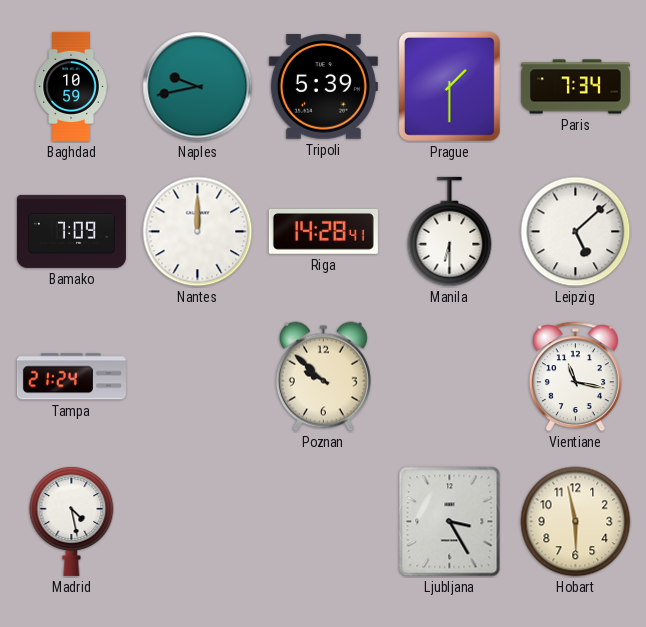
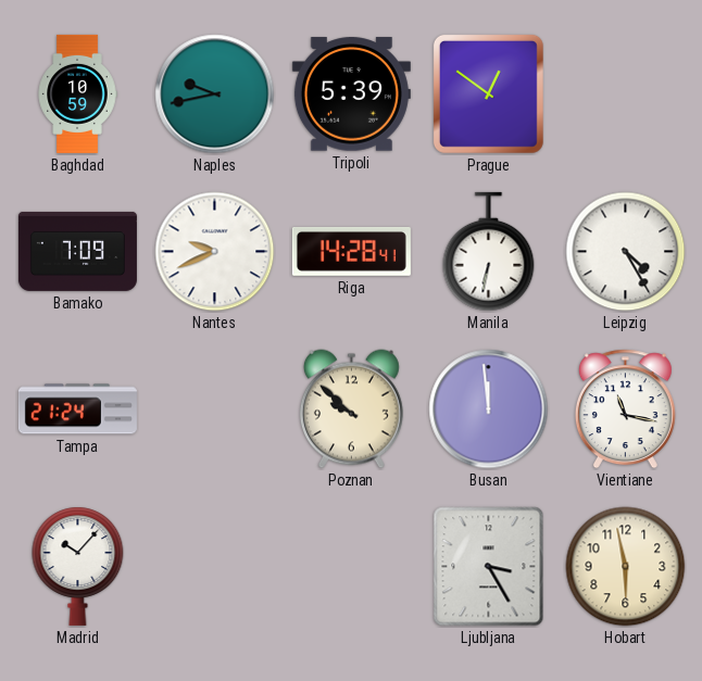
Prague: 1:30 -> 12:51 (488, 93)
Paris: 7:34 -> none (575, 87)
Nantes: 12:00 -> 9:41 (215, 252)
Manila: 6:30 -> 6:32 (489, 252)
Leipzig: 5:08 -> 4:25 (626, 252)
Busan: none -> 11:59 (489, 409)
Madrid: 4:28 -> 10:07 (78, 566)
